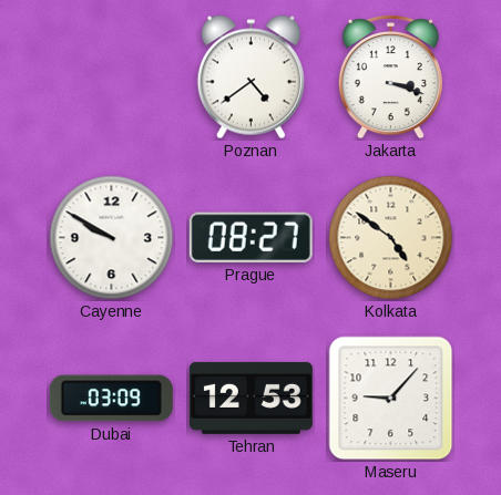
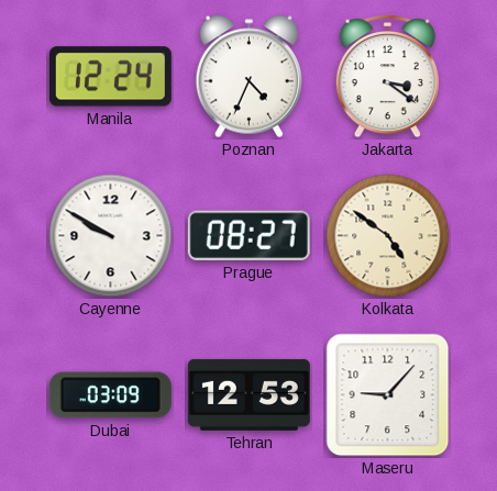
Manila: none -> 12:24 (110, 77)
Poznan: 4:39 -> 4:34 (248, 77)
Jakarta: 3:18 -> 3:21 (387, 77)
